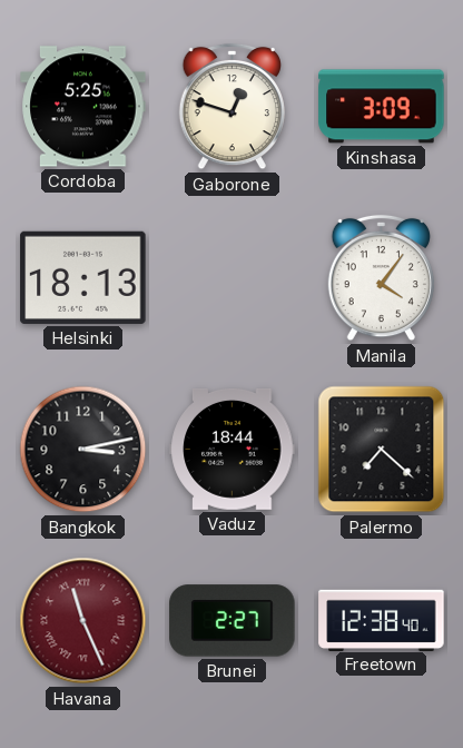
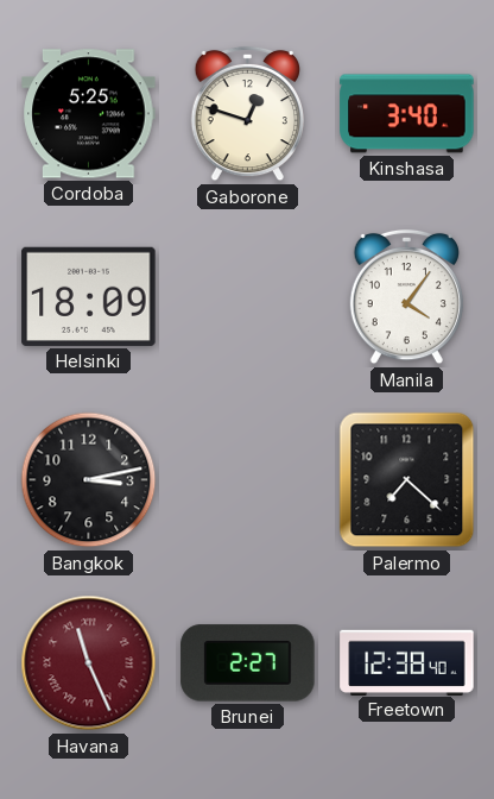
Kinshasa: 3:09 -> 3:40 (407, 114)
Helsinki: 18:13 -> 18:09 (89, 296)
Vaduz: 18:44 -> none (233, 450)
